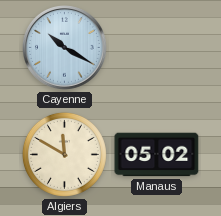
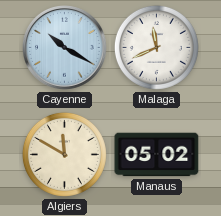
Malaga: none -> 11:41 (156, 47)
